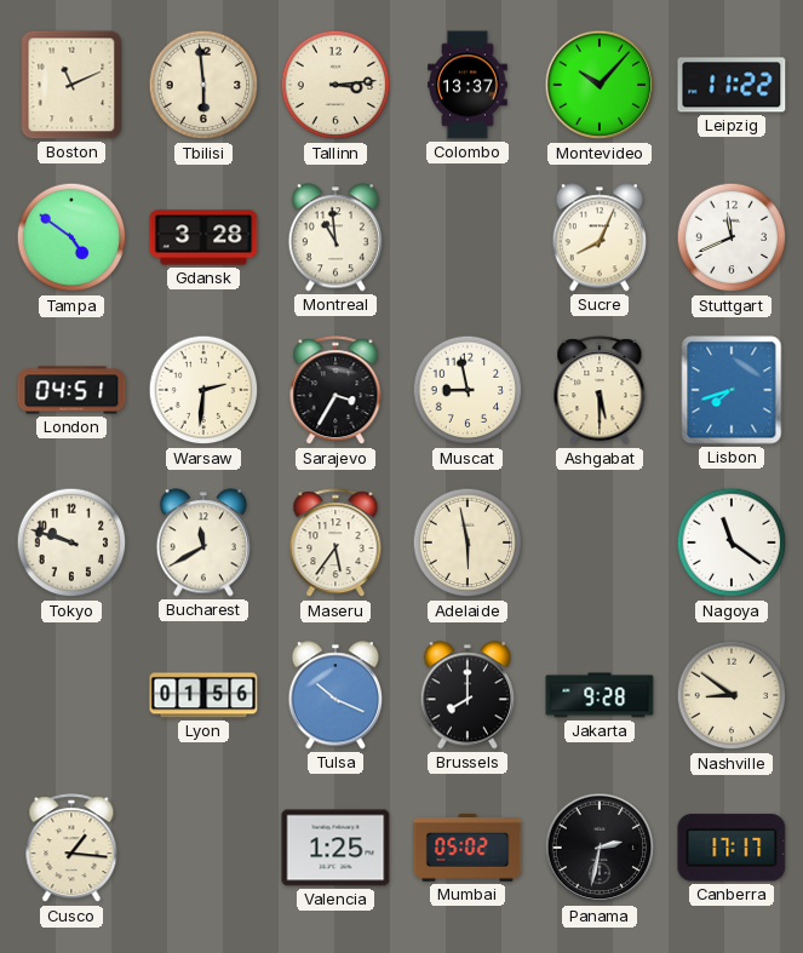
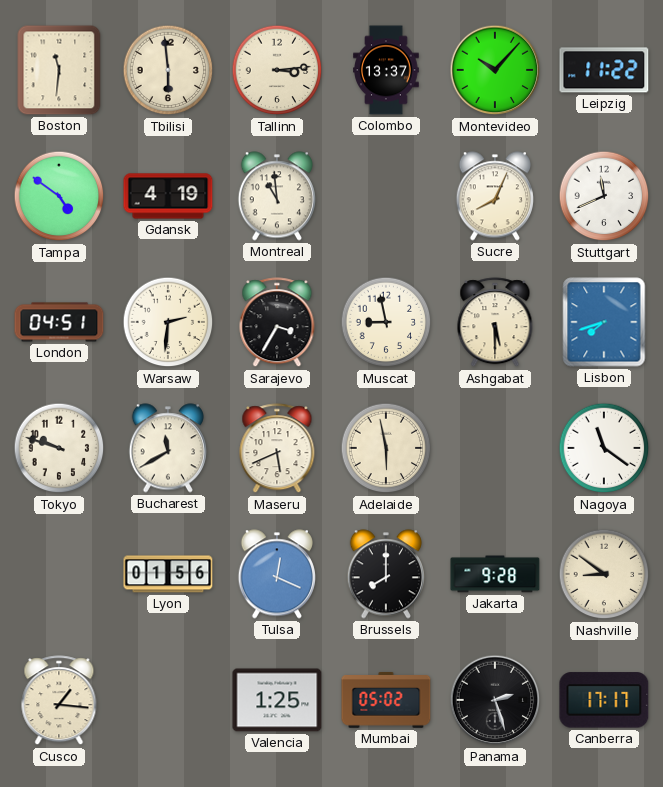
Boston: 11:11 -> 11:31 (59, 70)
Gdansk: 3:28 -> 4:19 (168, 196)
Maseru: 5:36 -> 5:41 (277, 449)
Tulsa: 10:19 -> 12:19 (277, 574)
Panama: 2:32 -> 2:27 (495, 700)
